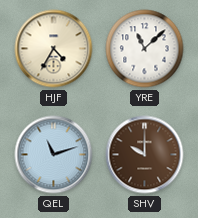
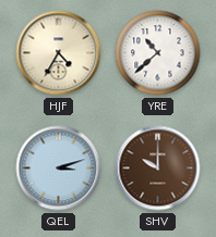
YRE: 11:08 -> 10:38 (158, 53)
QEL: 11:12 -> 3:12 (59, 169)
